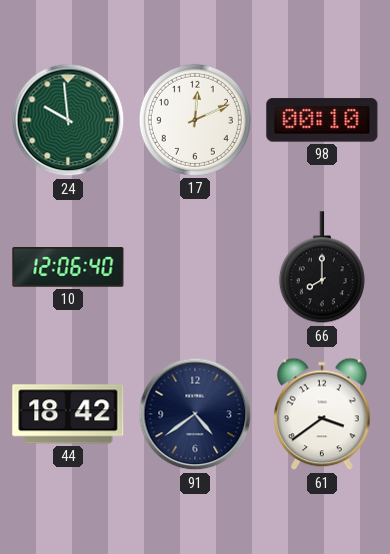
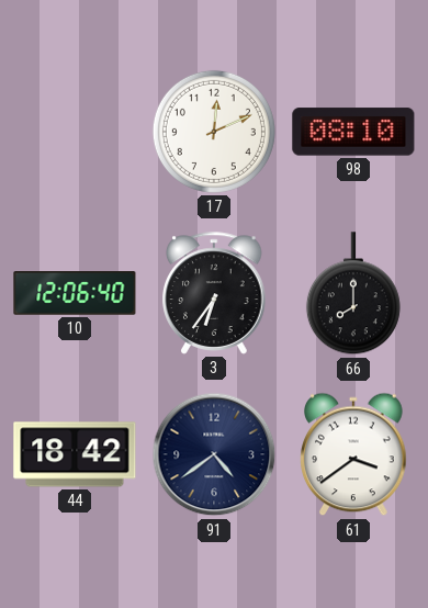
24: 9:59 -> none (68, 120)
98: 00:10 -> 08:10 (353, 132)
3: none -> 6:36 (214, 293)
